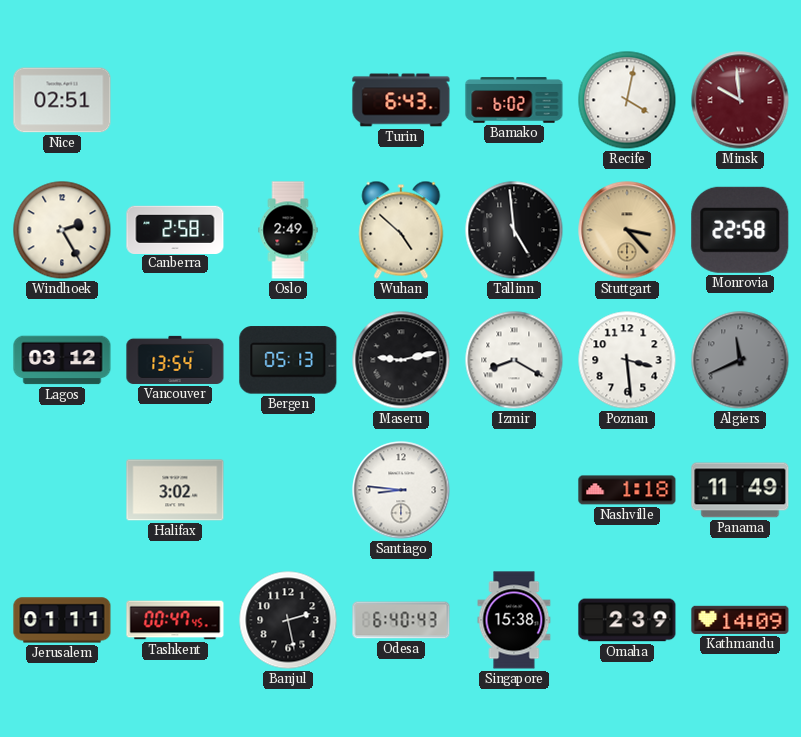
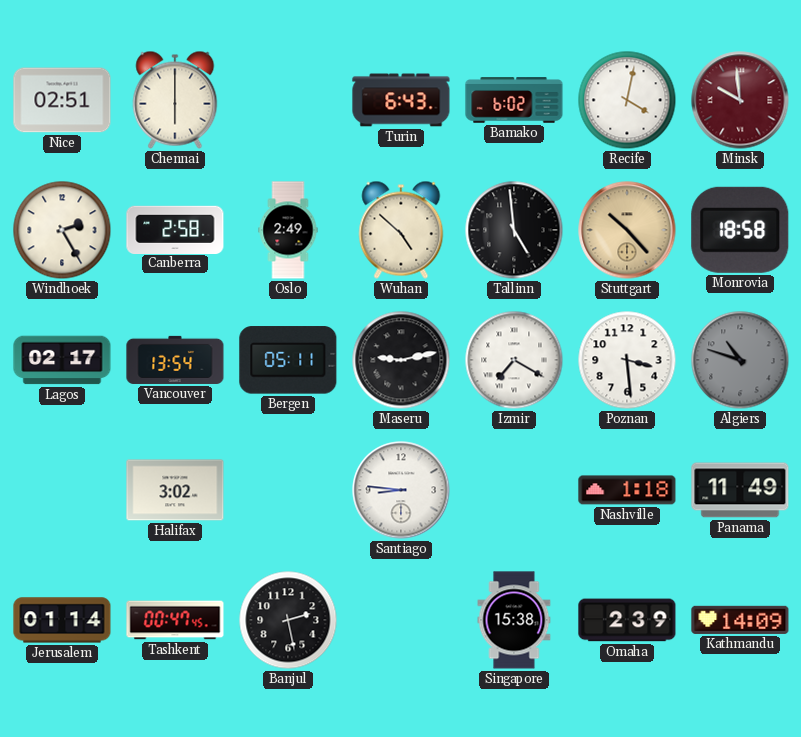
Chennai: none -> 6:00 (175, 100)
Stuttgart: 3:23 -> 10:23 (627, 230)
Monrovia: 22:58 -> 18:58 (740, 230)
Lagos: 03:12 -> 02:17 (62, 360)
Bergen: 05:13 -> 05:11 (288, 360)
Izmir: 8:20 -> 7:20 (514, 360)
Algiers: 11:41 -> 10:48 (740, 360)
Jerusalem: 01:11 -> 01:14 (62, 620)
Odesa: 6:40 -> none (401, 620)
